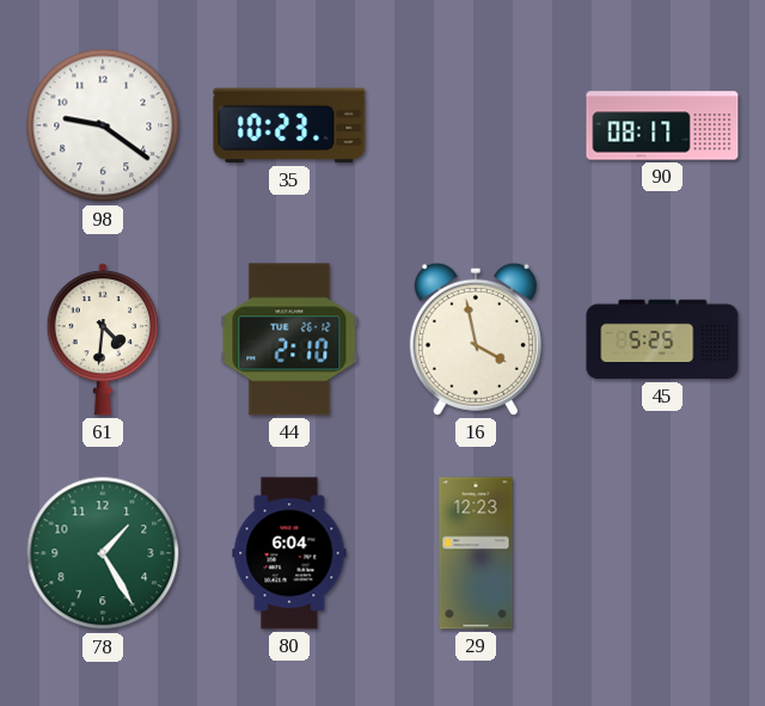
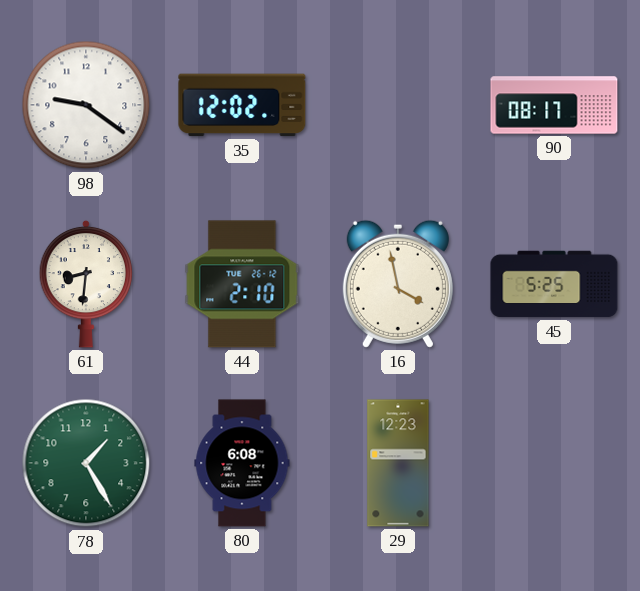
35: 10:23 -> 12:02 (242, 105)
61: 4:31 -> 8:31 (86, 284)
80: 6:04 -> 6:08 (242, 463)
